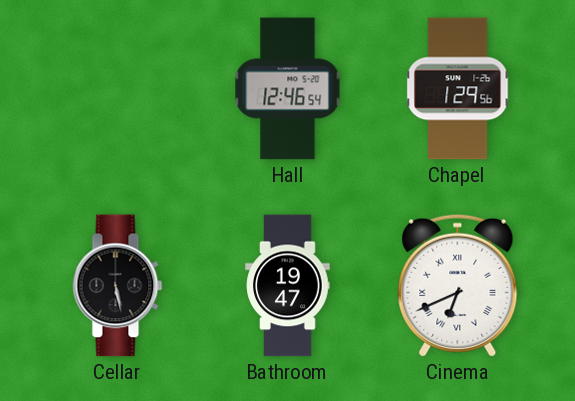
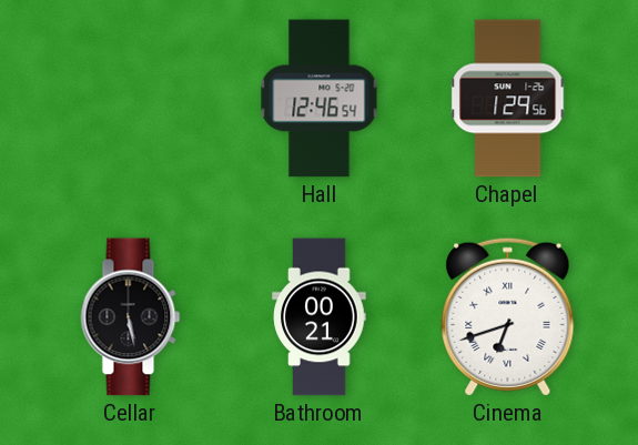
Bathroom: 19:47 -> 00:21 (320, 317)
Cinema: 6:41 -> 6:42 (508, 316)
